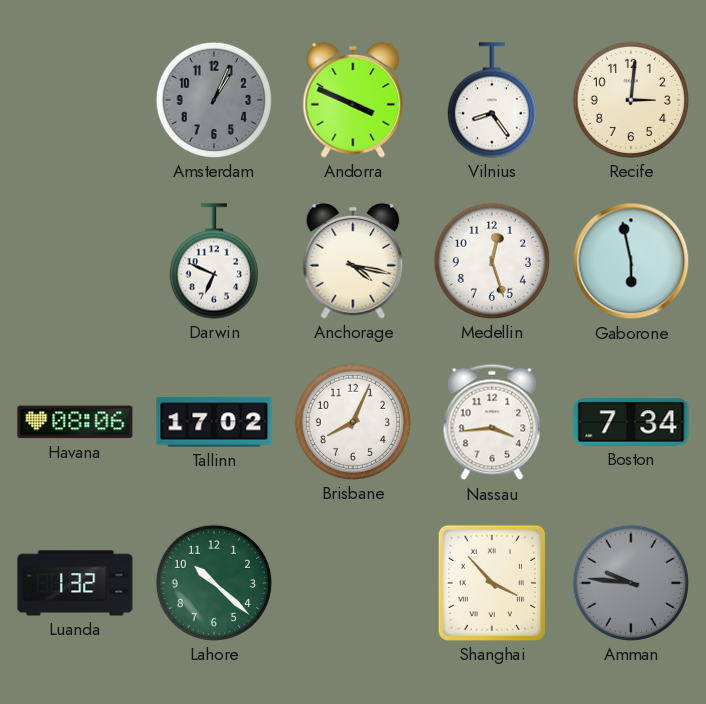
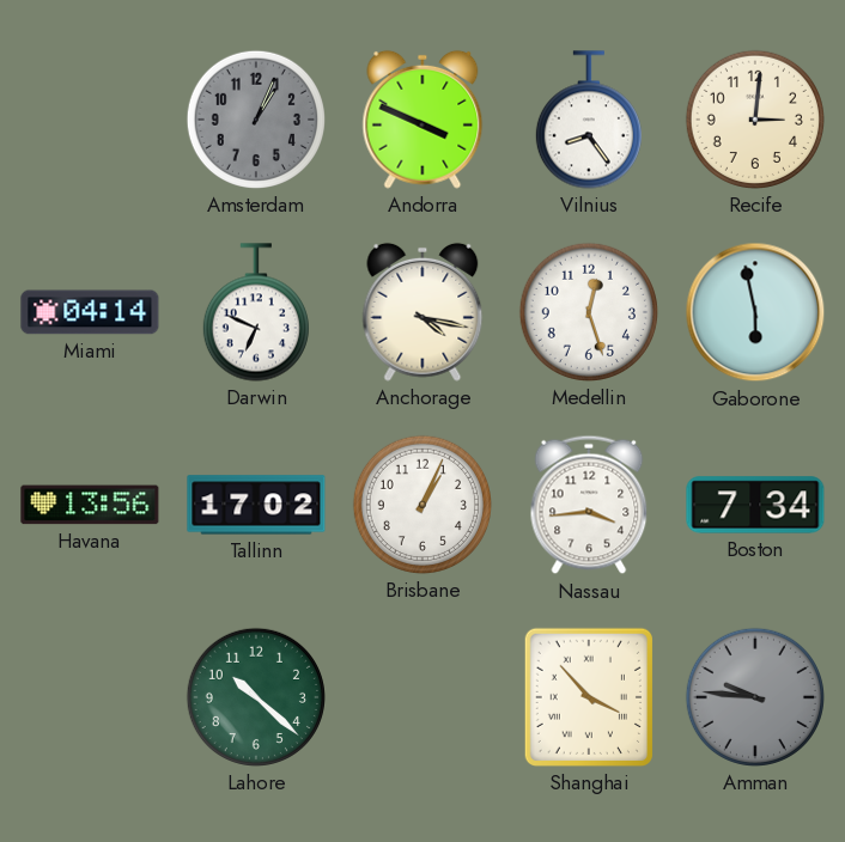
Miami: none -> 04:14 (90, 312)
Havana: 08:06 -> 13:56 (90, 505)
Brisbane: 8:04 -> 1:04 (423, 505)
Luanda: 1:32 -> none (75, 583)
